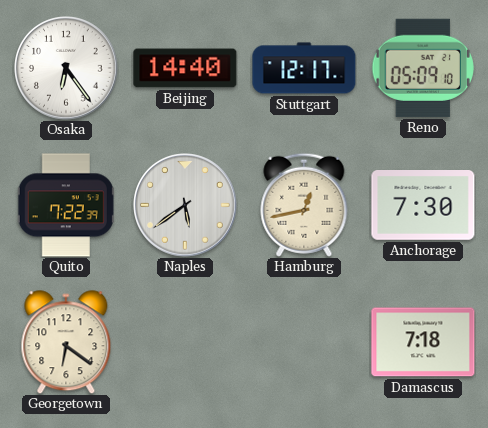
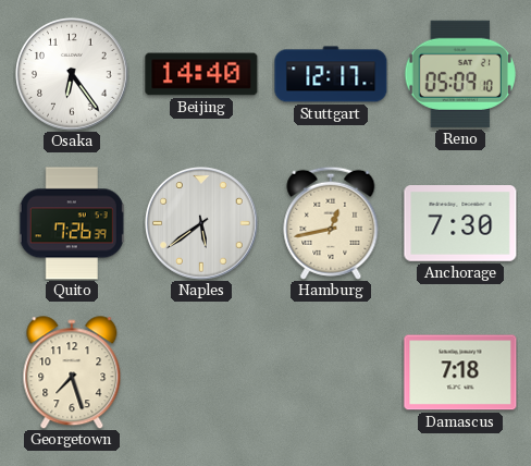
Quito: 7:22 -> 7:26 (72, 223)
Georgetown: 6:21 -> 7:27 (72, 372)
